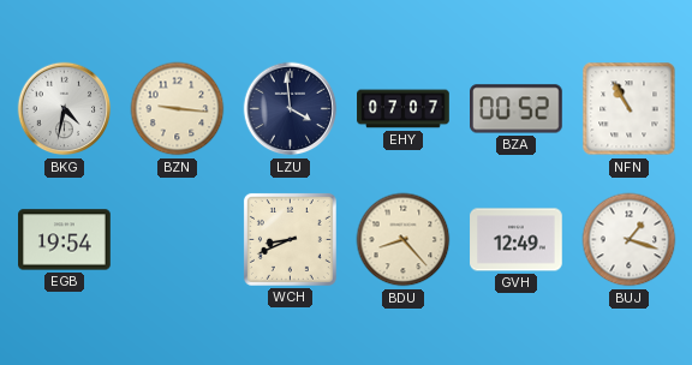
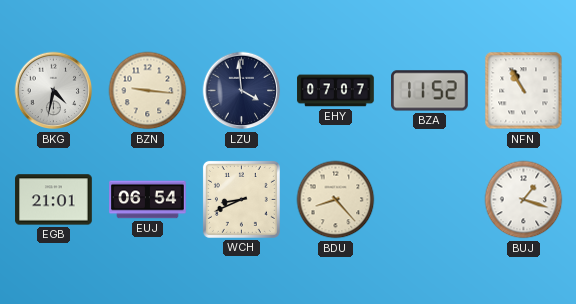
BZA: 00:52 -> 11:52 (430, 91)
EGB: 19:54 -> 21:01 (54, 200)
EUJ: none -> 06:54 (148, 200)
GVH: 12:49 -> none (517, 240)
